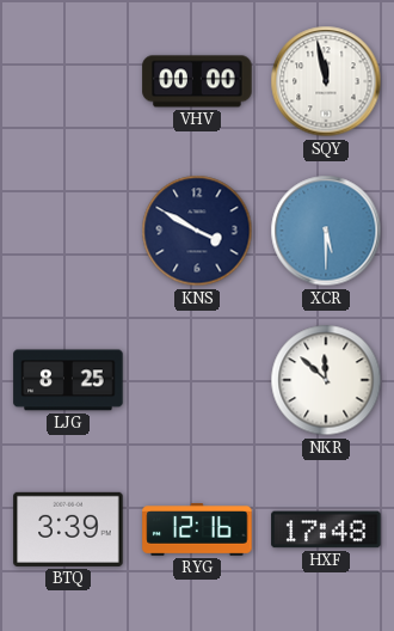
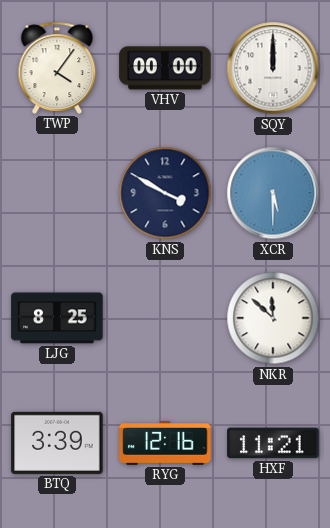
TWP: none -> 4:06 (57, 68)
SQY: 11:58 -> 12:00 (273, 68)
HXF: 17:48 -> 11:21 (273, 443)
